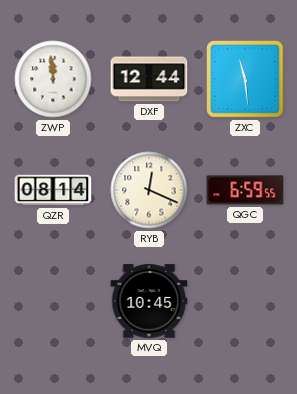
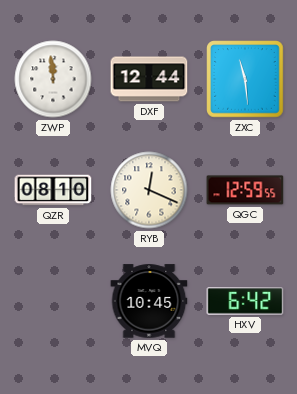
QZR: 08:14 -> 08:10 (53, 190)
QGC: 6:59 -> 12:59 (245, 190)
HXV: none -> 6:42 (245, 301)
